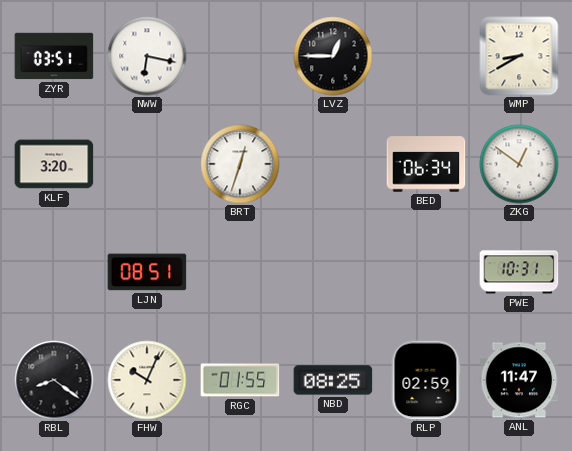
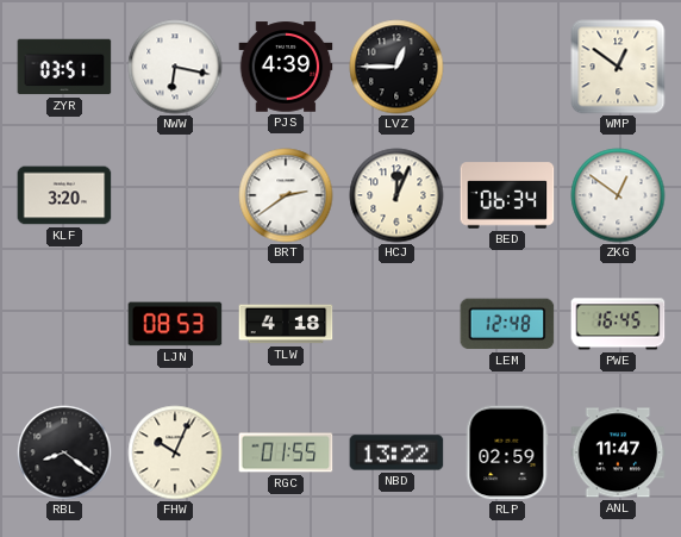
PJS: none -> 4:39 (286, 67)
WMP: 8:40 -> 12:51 (618, 67)
BRT: 12:33 -> 2:39 (286, 195)
HCJ: none -> 12:04 (396, 195)
LJN: 08:51 -> 08:53 (175, 324)
TLW: none -> 4:18 (286, 324)
LEM: none -> 12:48 (507, 324)
PWE: 10:31 -> 16:45 (618, 324)
NBD: 08:25 -> 13:22 (396, 452)
